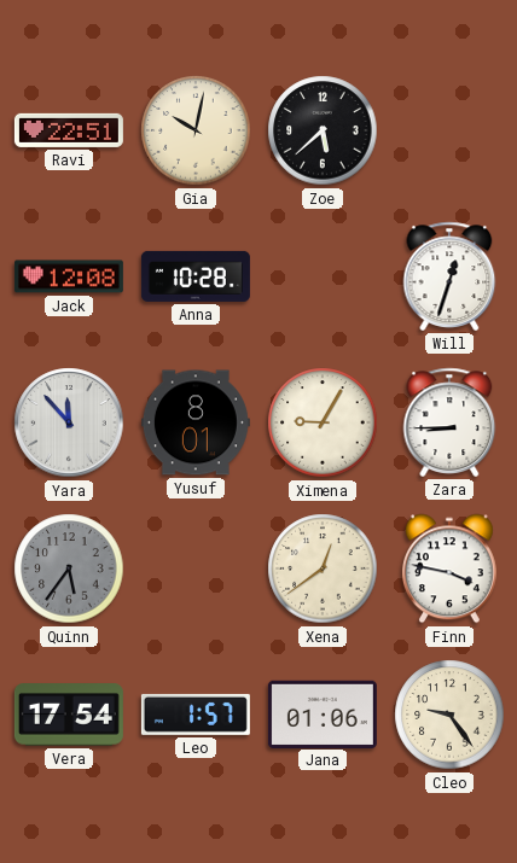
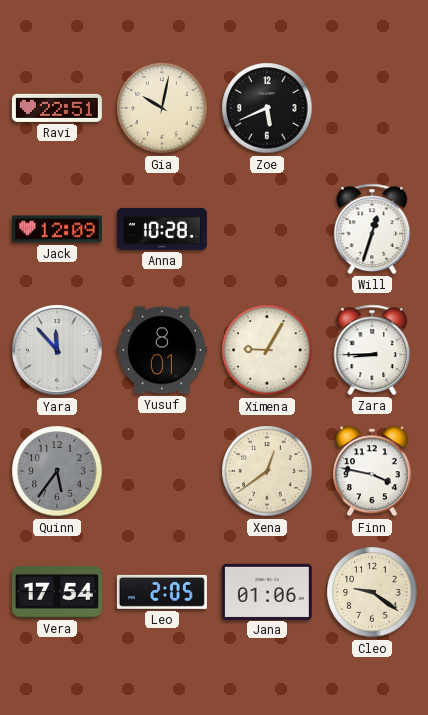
Zoe: 5:38 -> 5:41 (267, 108)
Jack: 12:08 -> 12:09 (57, 229)
Leo: 1:57 -> 2:05 (162, 592)
Cleo: 9:24 -> 9:21 (372, 592)
